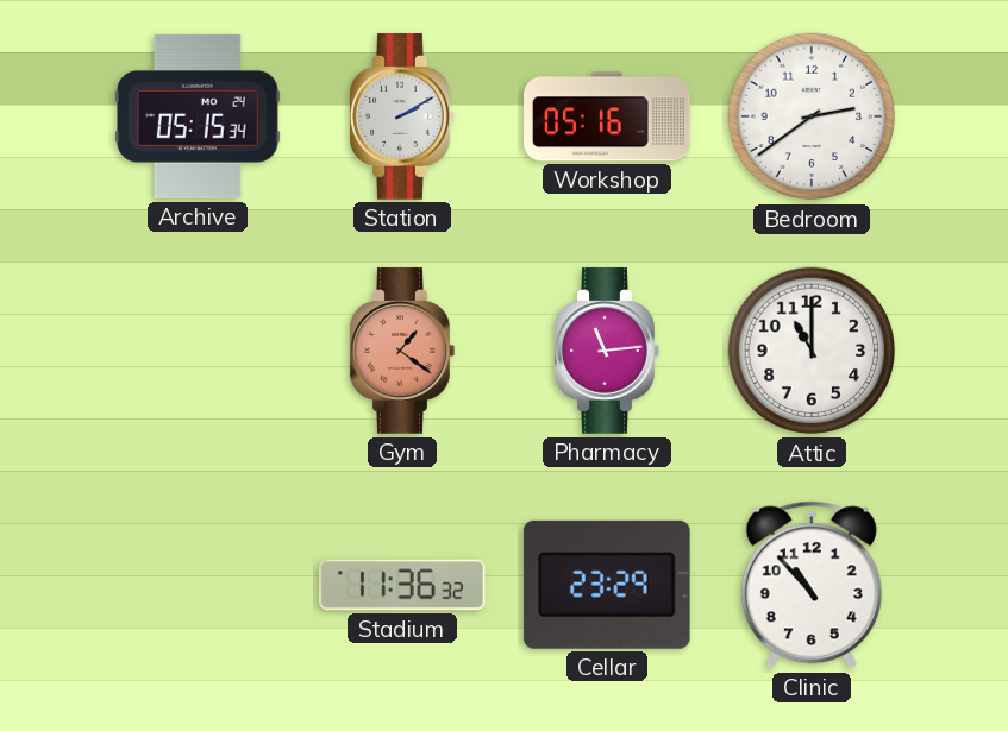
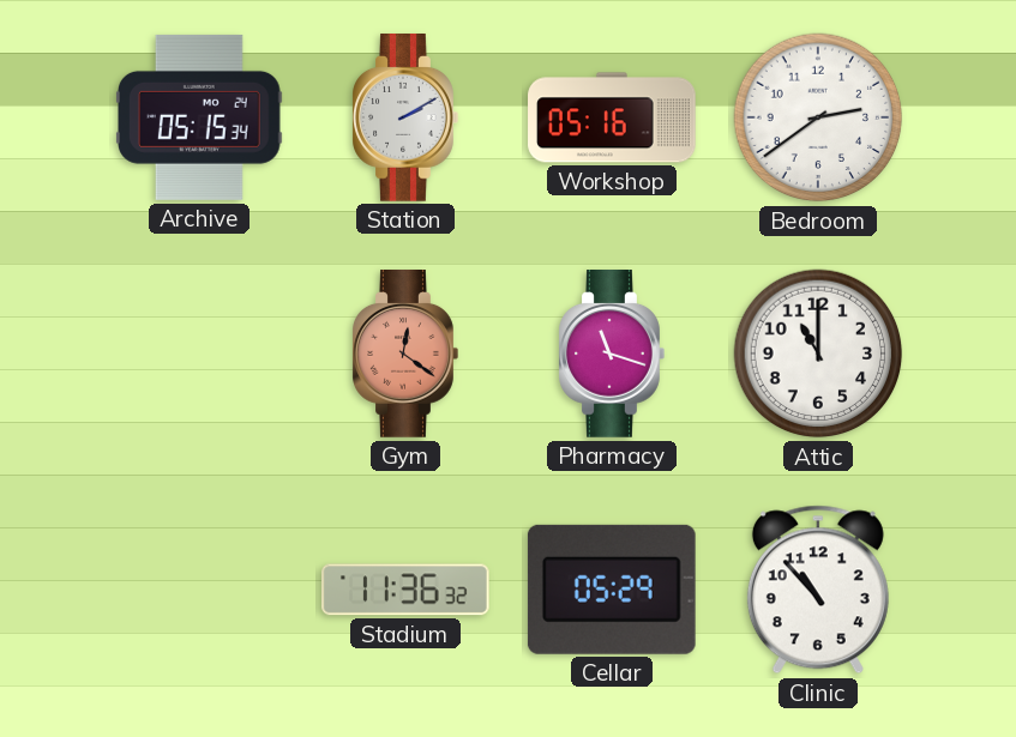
Gym: 1:21 -> 12:21 (405, 355)
Pharmacy: 11:14 -> 11:18 (612, 355)
Cellar: 23:29 -> 05:29 (612, 590)
